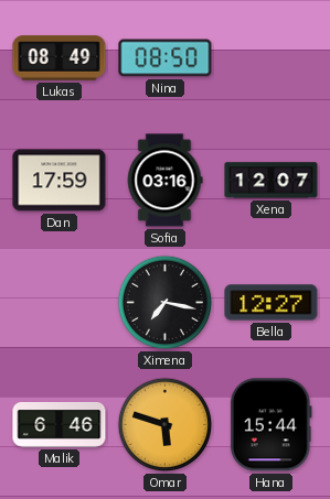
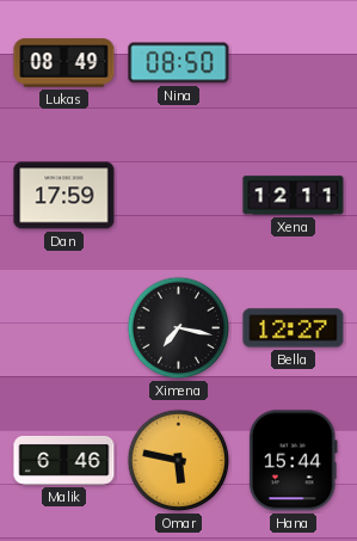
Sofia: 03:16 -> none (164, 181)
Xena: 12:07 -> 12:11 (294, 196)
Omar: 5:48 -> 5:47 (179, 461)
